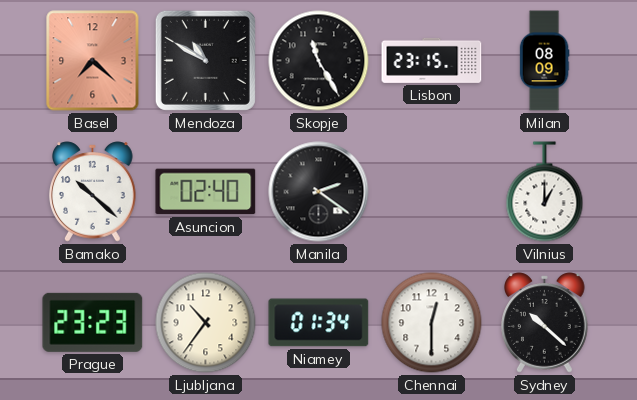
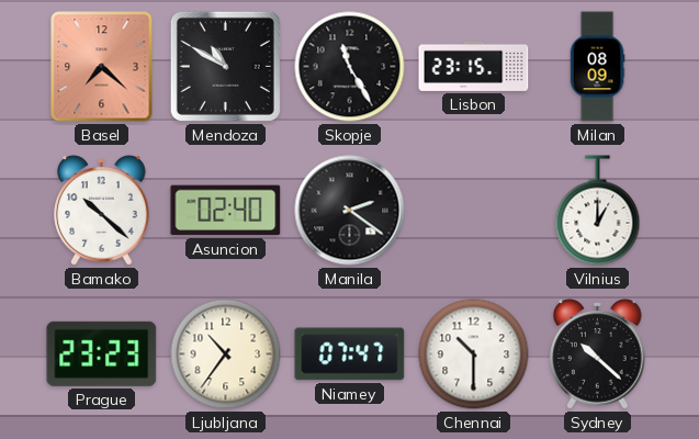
Niamey: 01:34 -> 07:47 (350, 354)
Chennai: 12:30 -> 10:30 (474, 354)
